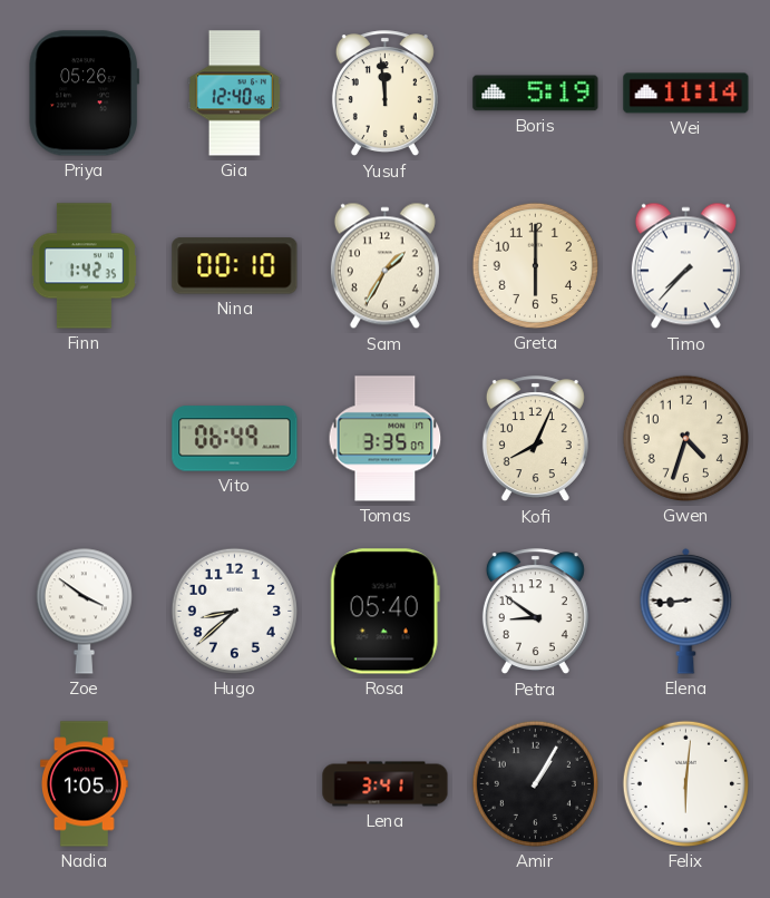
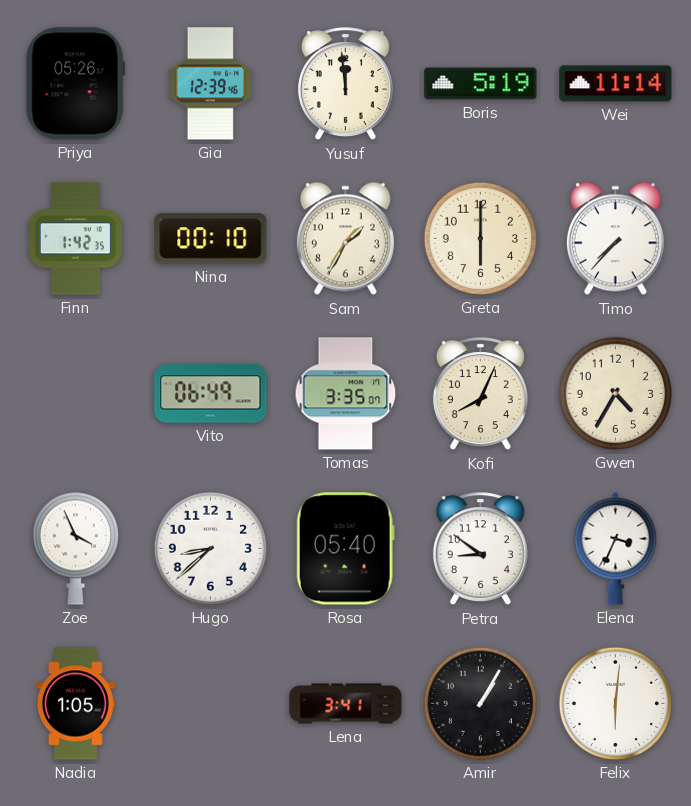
Gia: 12:40 -> 12:39 (210, 84)
Gwen: 4:33 -> 4:35 (615, 393)
Zoe: 3:51 -> 3:56 (75, 548)
Elena: 8:44 -> 3:34 (616, 548)
